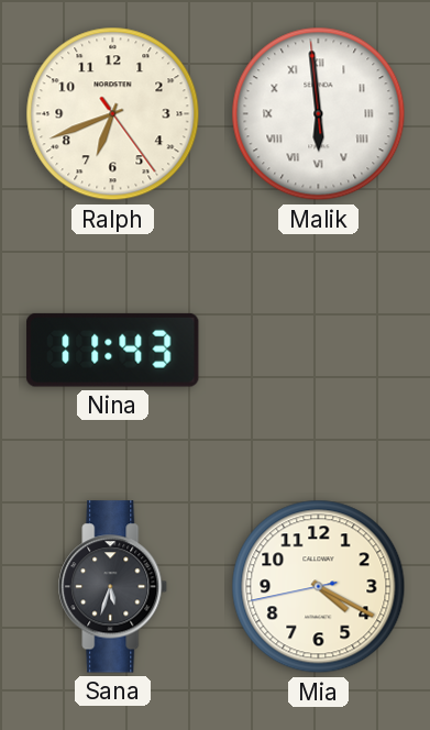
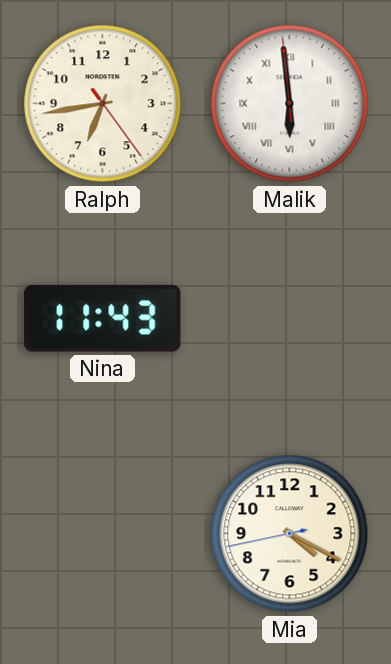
Ralph: 6:41 -> 6:43 (103, 104)
Sana: 5:33 -> none (113, 587)
